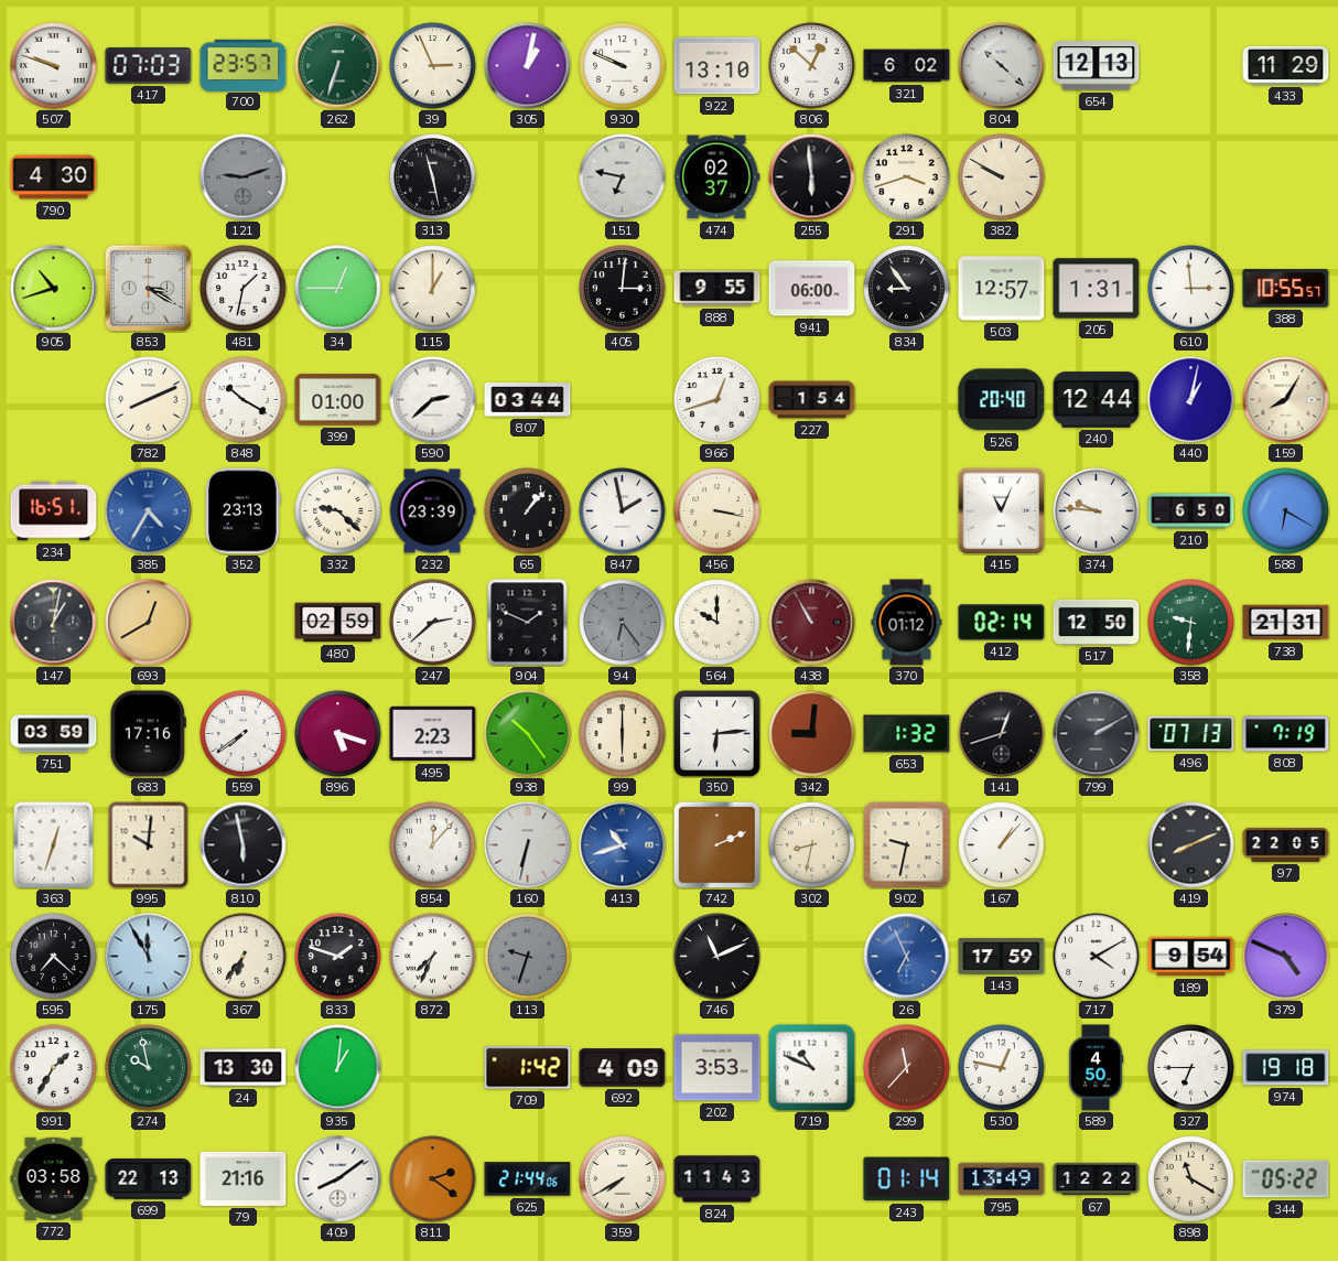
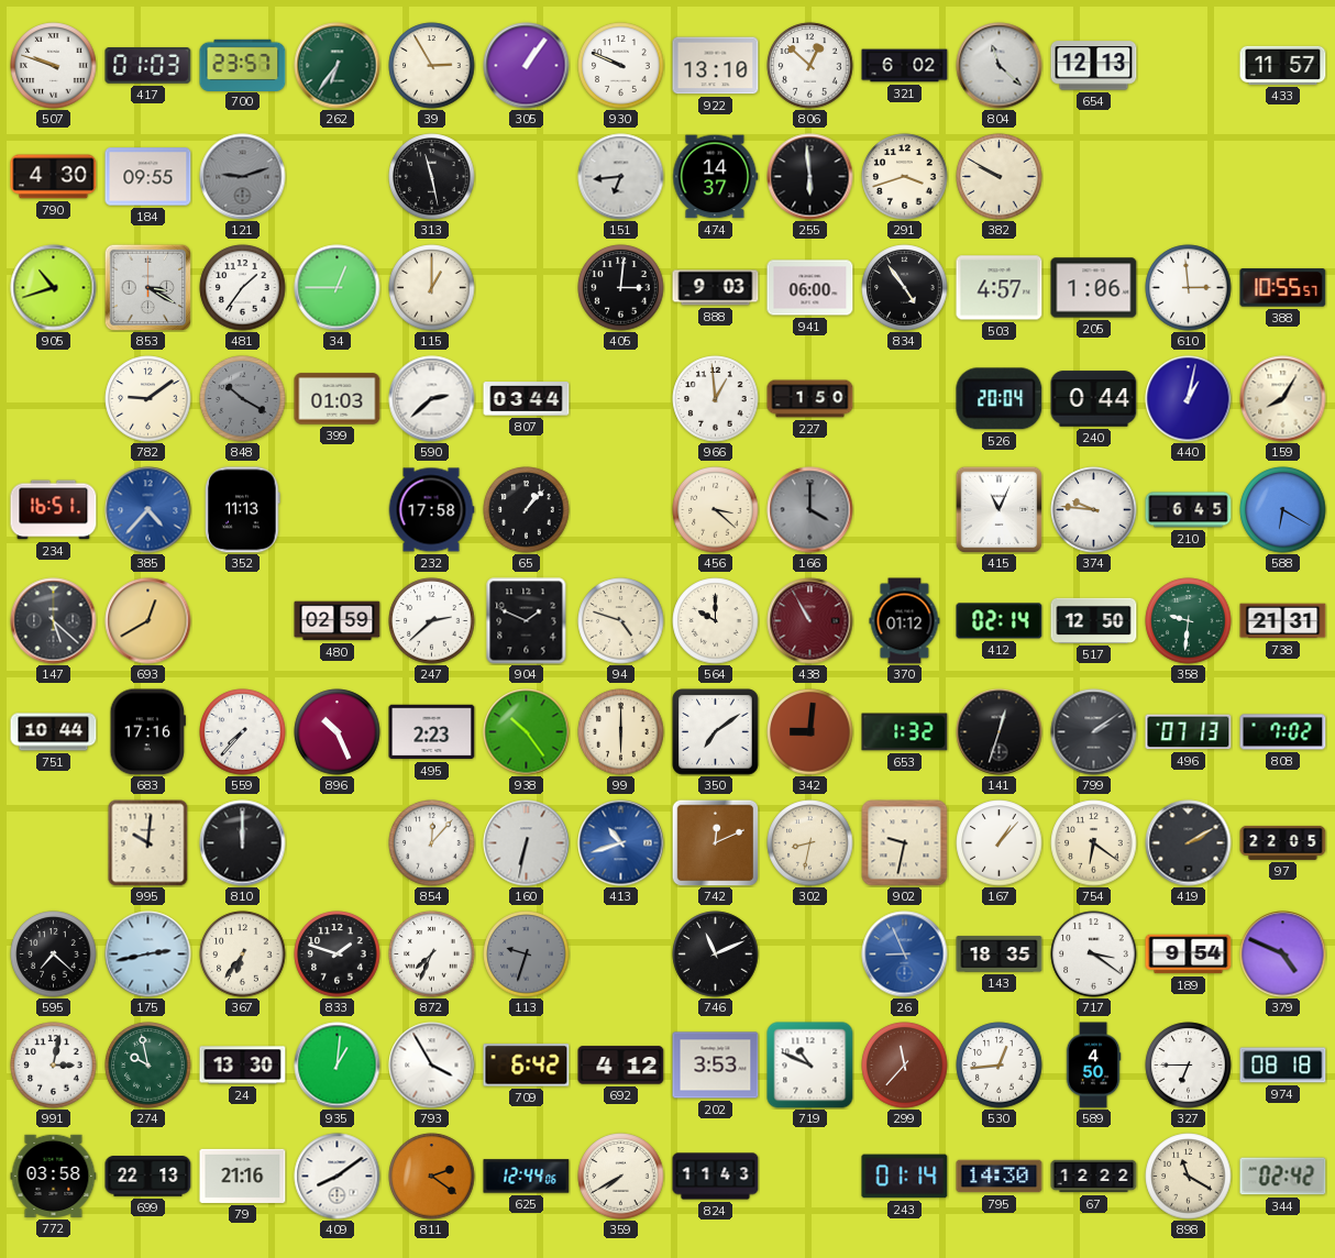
417: 07:03 -> 01:03 (148, 66)
262: 6:33 -> 6:36 (338, 66)
39: 2:56 -> 2:55 (432, 66)
305: 1:02 -> 1:06 (527, 66)
804: 10:22 -> 11:22 (1000, 66)
433: 11:29 -> 11:57 (1283, 65)
184: none -> 09:55 (148, 177)
151: 6:47 -> 6:44 (621, 177)
474: 02:37 -> 14:37 (716, 177)
481: 1:32 -> 1:36 (243, 288)
888: 9:55 -> 9:03 (716, 288)
834: 8:54 -> 4:54 (905, 288)
503: 12:57 -> 4:57 (1000, 288)
205: 1:31 -> 1:06 (1094, 288)
782: 8:11 -> 9:09 (148, 399)
848 dial: white -> grey (243, 399)
399: 01:00 -> 01:03 (338, 399)
966: 12:42 -> 12:59 (716, 399)
227: 1:54 -> 1:50 (810, 399)
526: 20:40 -> 20:04 (1000, 399)
240: 12:44 -> 0:44 (1094, 399)
385: 4:35 -> 4:37 (148, 510)
352: 23:13 -> 11:13 (243, 510)
332: 9:22 -> none (338, 511)
232: 23:39 -> 17:58 (431, 510)
847: 1:58 -> none (623, 511)
456: 3:17 -> 3:22 (716, 510)
166: none -> 4:00 (810, 510)
210: 6:50 -> 6:45 (1189, 510)
147: 1:02 -> 5:22 (54, 621)
94: 6:24 -> 4:48 (621, 621)
94 dial: grey -> cream (621, 621)
751: 03:59 -> 10:44 (54, 732)
559: 7:39 -> 7:37 (243, 732)
896: 5:18 -> 10:26 (338, 732)
350: 6:14 -> 7:09 (716, 732)
141: 12:42 -> 12:33 (1000, 732)
799: 2:10 -> 2:09 (1094, 732)
808: 7:19 -> 7:02 (1283, 732)
363: 12:33 -> none (54, 845)
810: 5:58 -> 12:00 (243, 843)
742: 2:11 -> 12:11 (715, 842)
754: none -> 6:21 (1094, 843)
419: 8:11 -> 2:10 (1189, 843)
175: 11:55 -> 2:43 (148, 954)
26: 6:56 -> 8:56 (905, 954)
143: 17:59 -> 18:35 (1000, 954)
717: 4:10 -> 3:21 (1094, 954)
991: 1:35 -> 3:02 (54, 1066)
793: none -> 3:55 (432, 1066)
709: 1:42 -> 6:42 (527, 1066)
692: 4:09 -> 4:12 (621, 1066)
530: 12:47 -> 12:44 (1000, 1066)
974: 19:18 -> 08:18 (1283, 1066)
625: 21:44 -> 12:44 (527, 1177)
795: 13:49 -> 14:30 (1000, 1177)
344: 05:22 -> 02:42 (1283, 1177)
